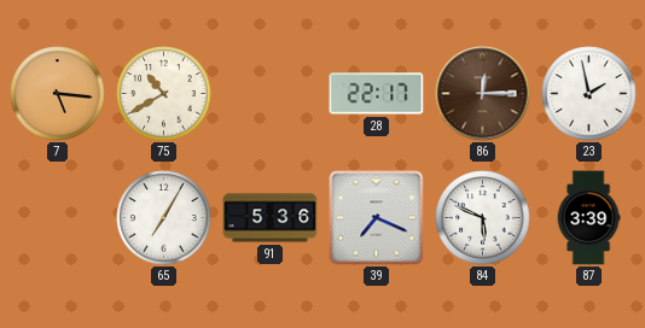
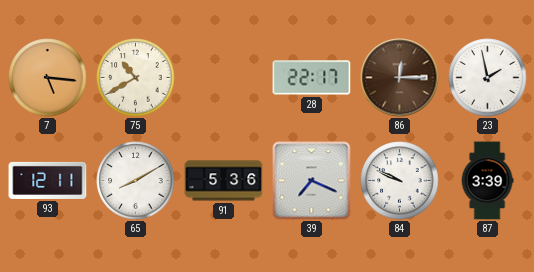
93: none -> 12:11 (48, 180)
65: 7:05 -> 8:10 (136, 181)
84: 5:49 -> 9:49 (400, 181)
